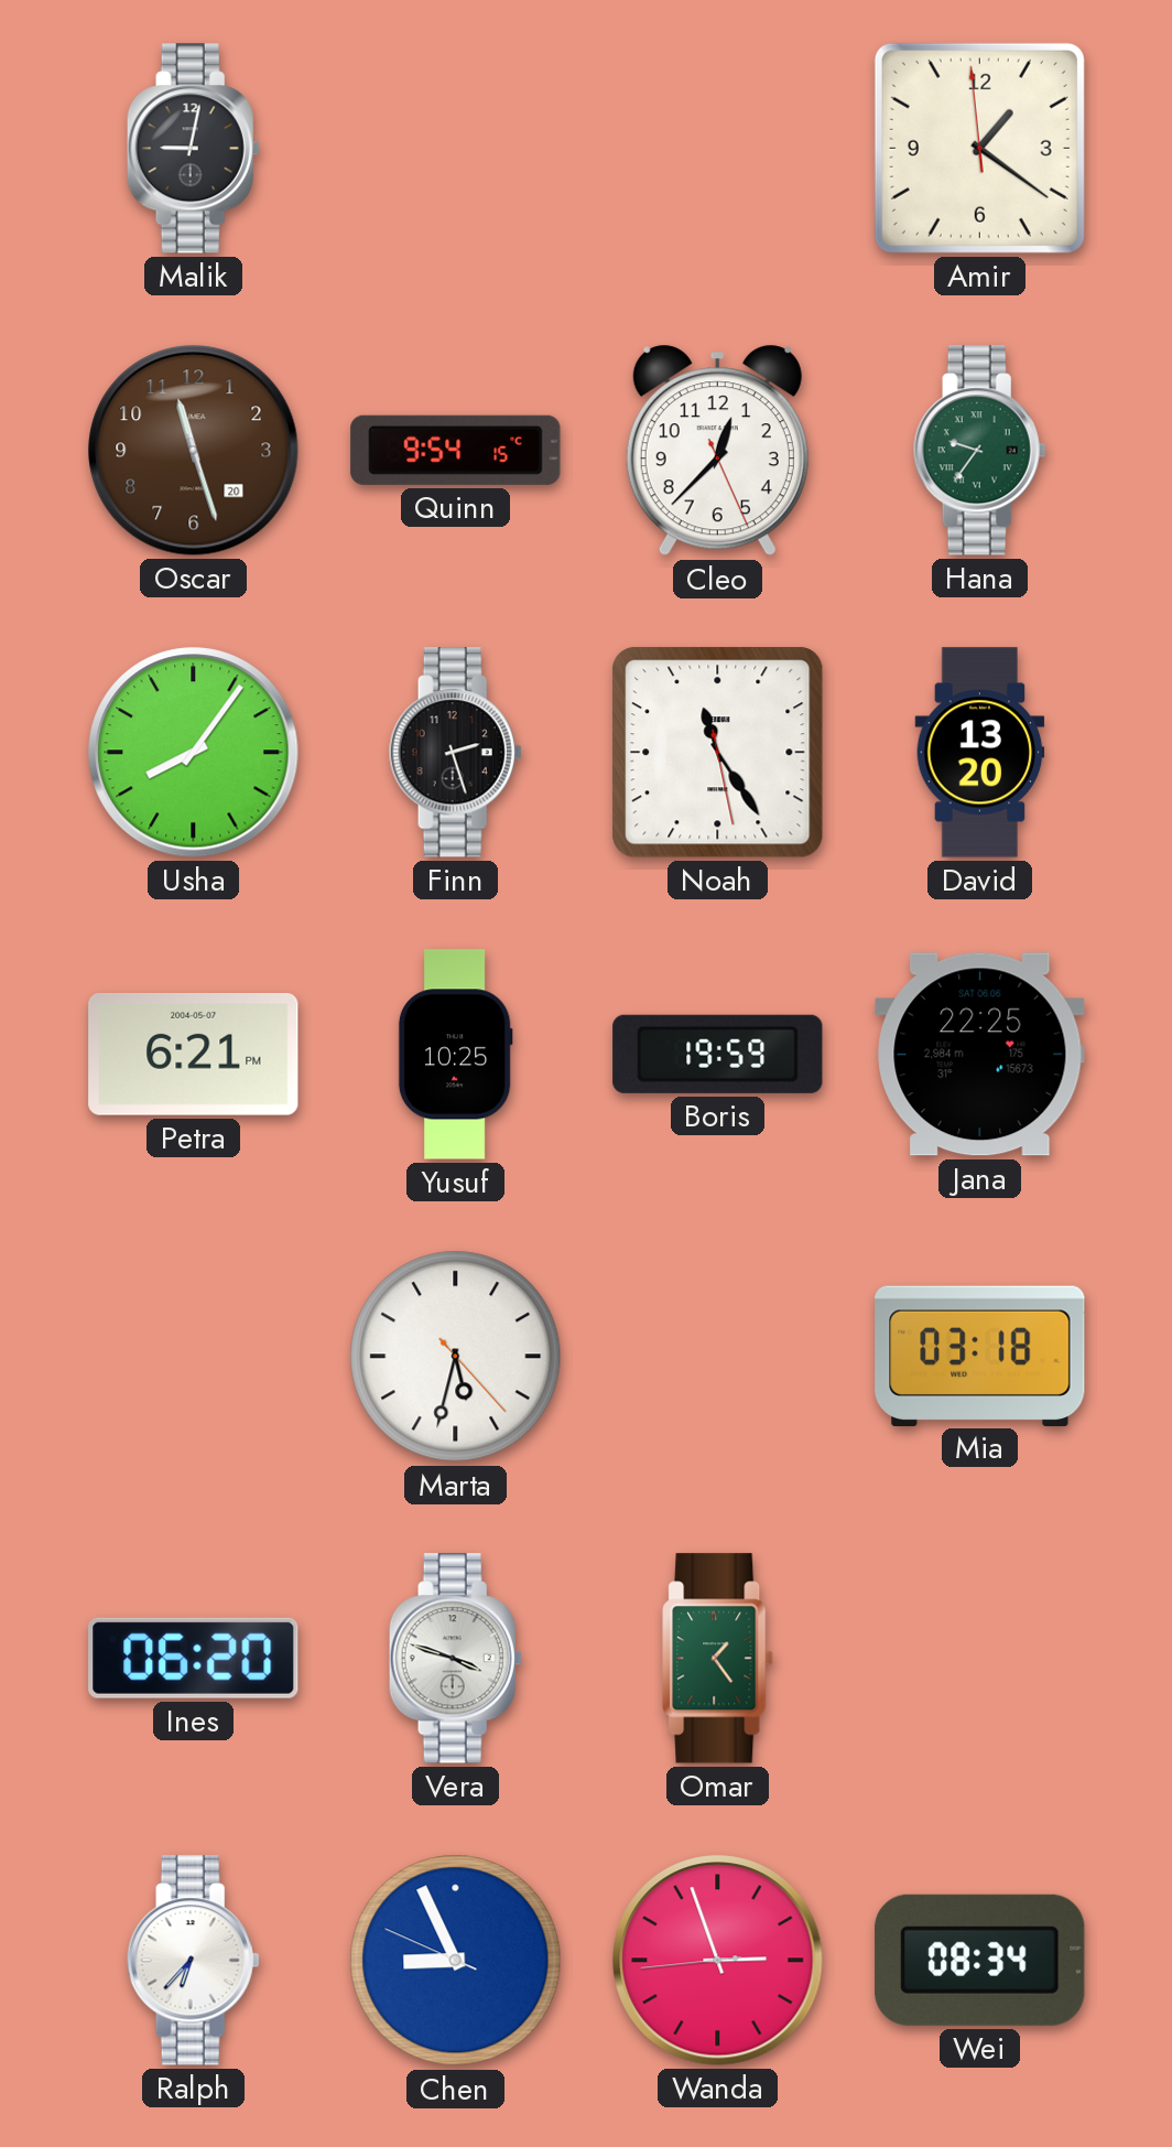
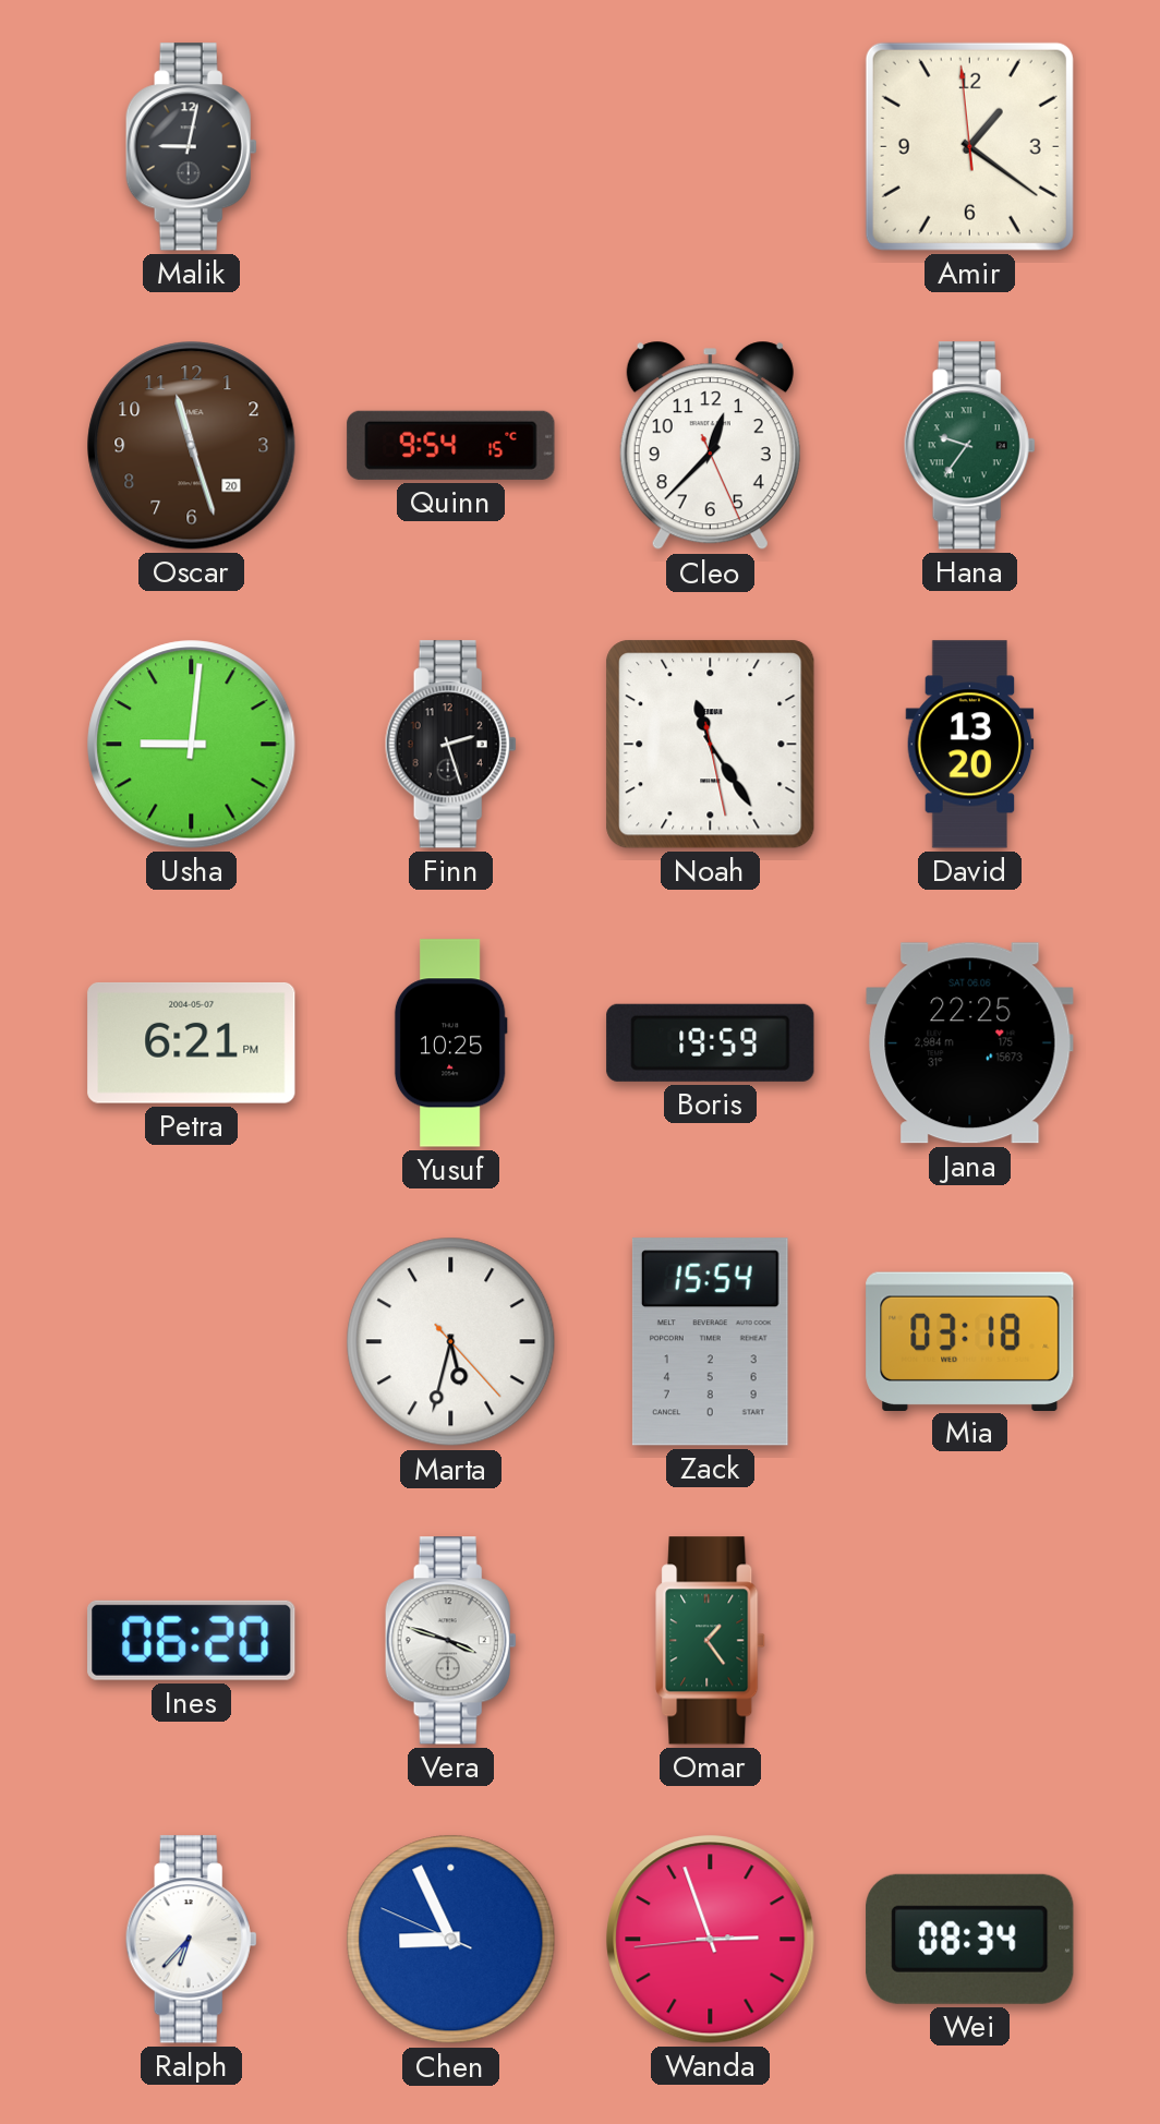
Usha: 8:06 -> 9:01 (192, 745)
Zack: none -> 15:54 (710, 1342)
